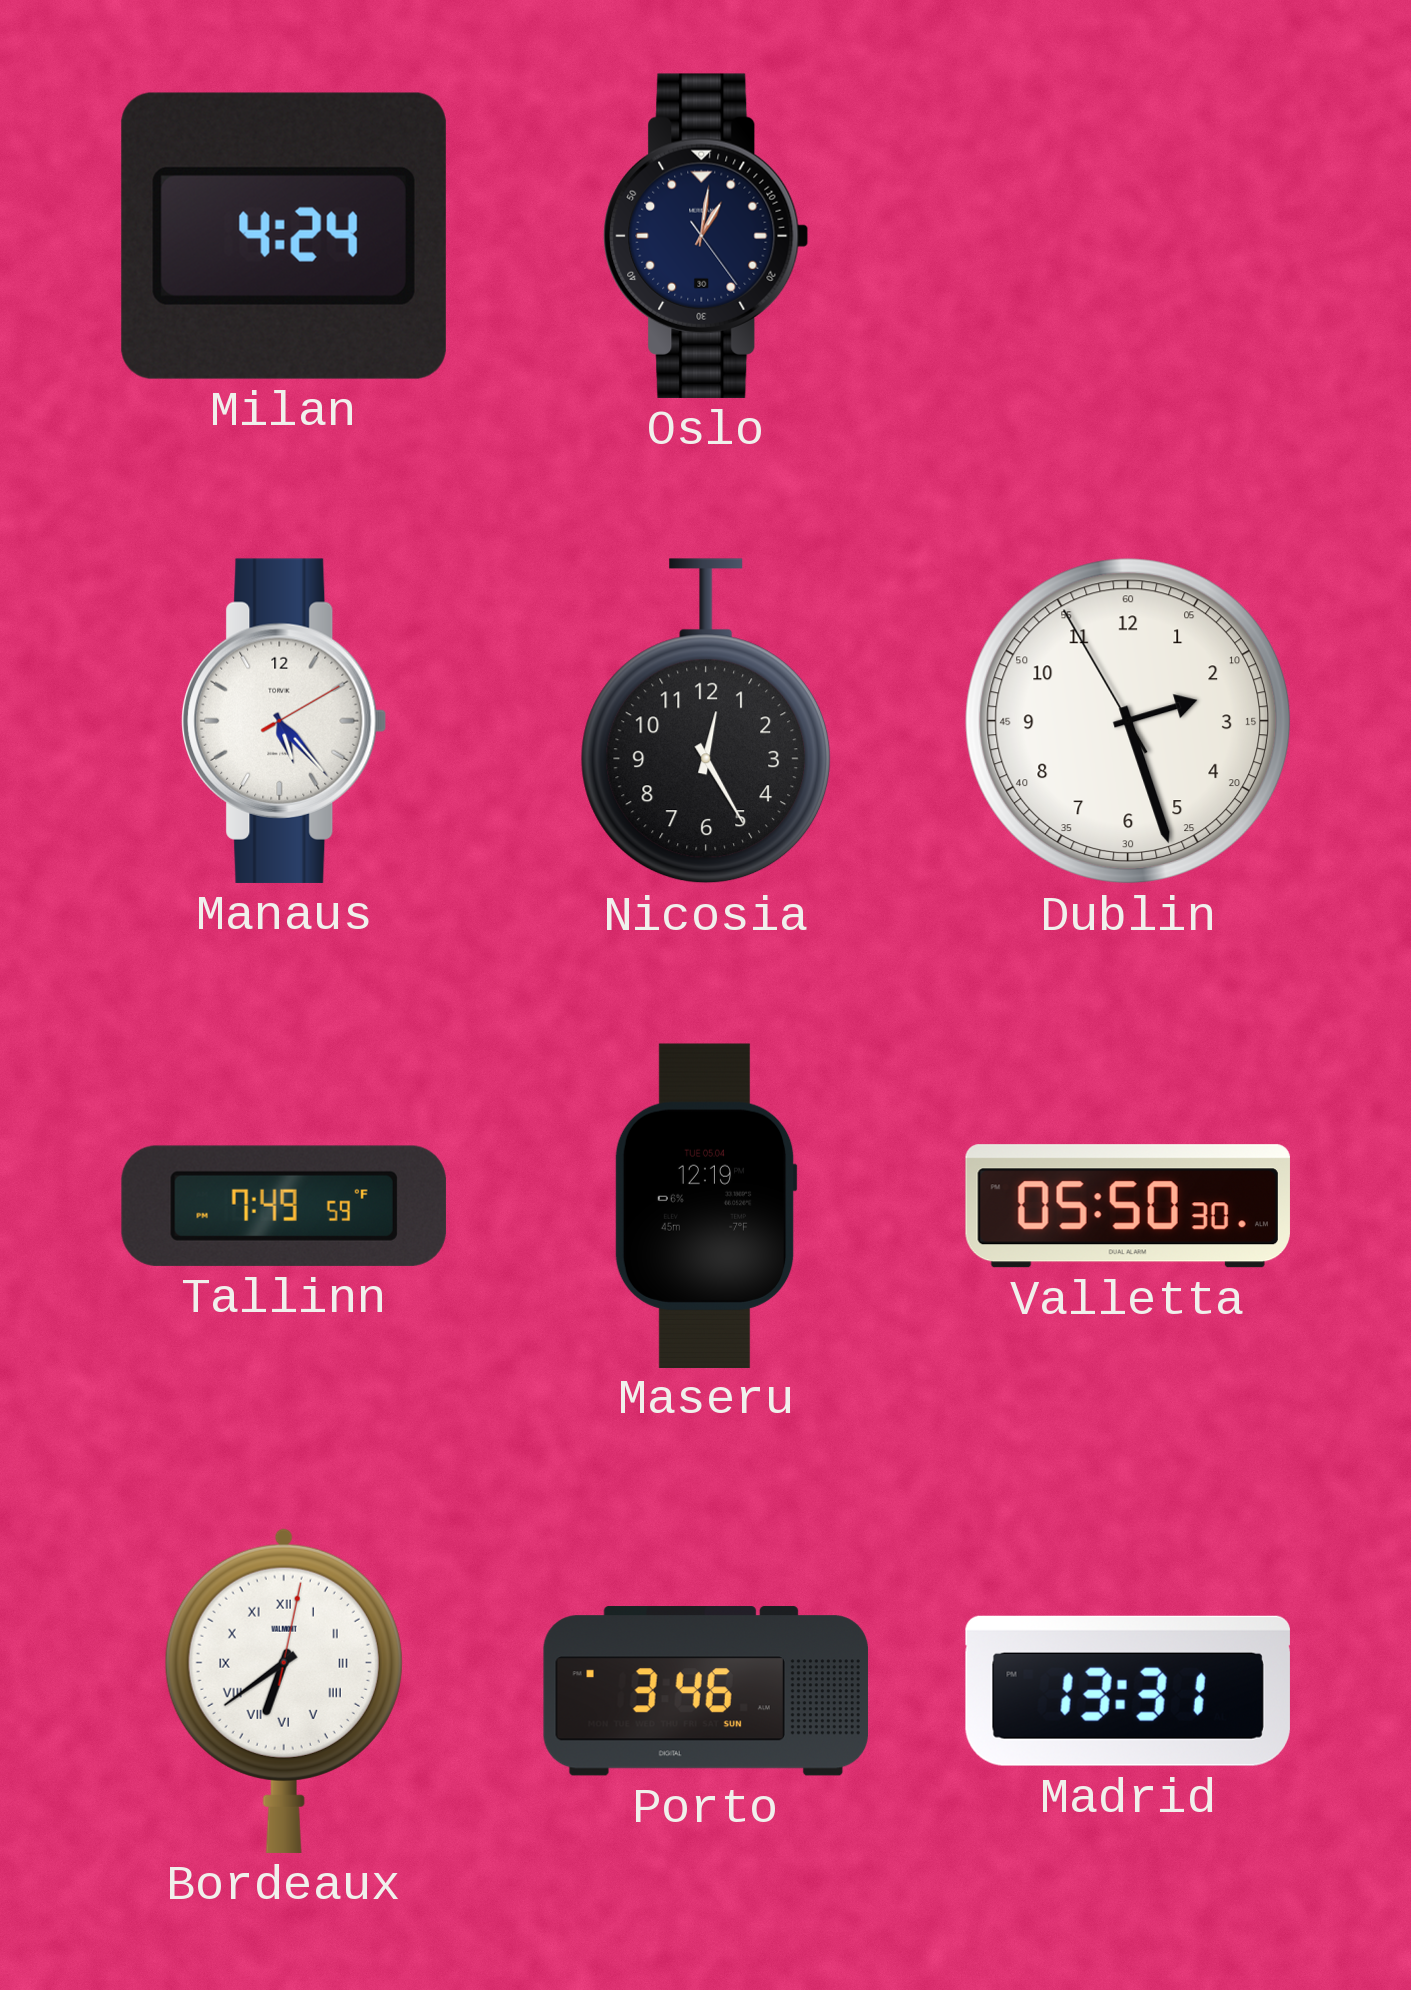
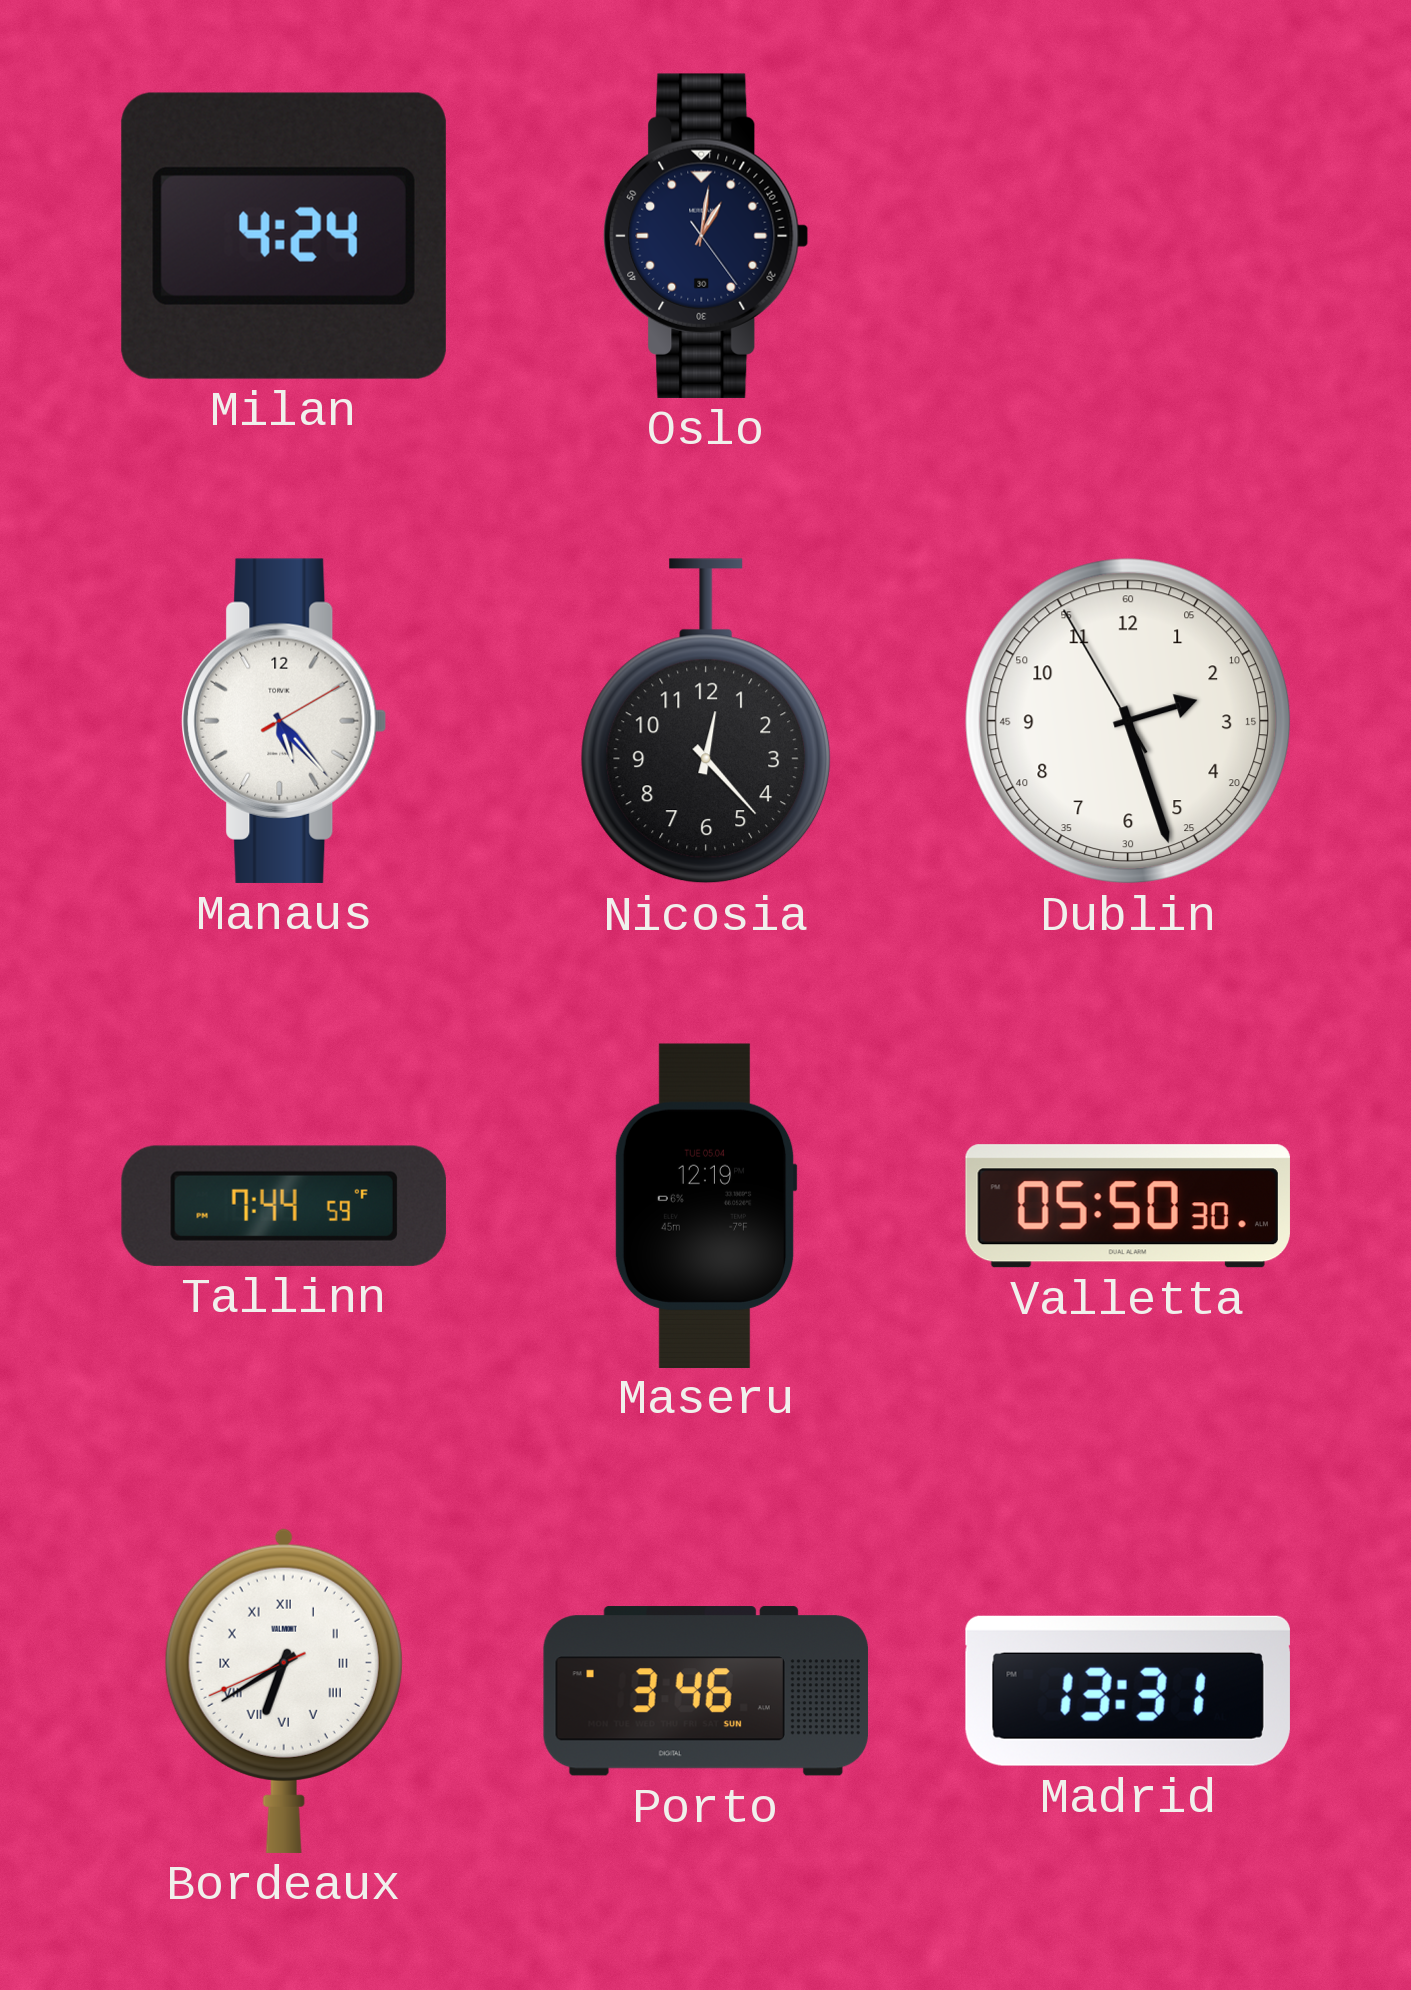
Nicosia: 12:25 -> 12:23 (706, 721)
Tallinn: 7:49 -> 7:44 (284, 1206)
Bordeaux: 6:39:02 -> 6:39:41 (284, 1690)
